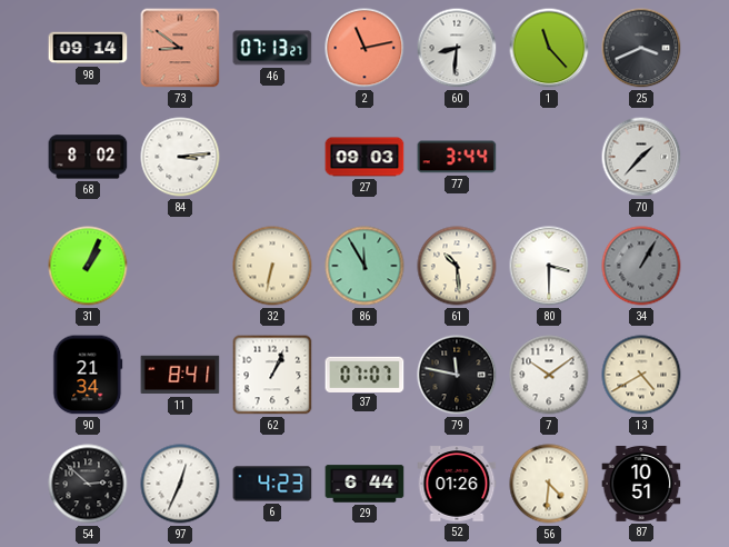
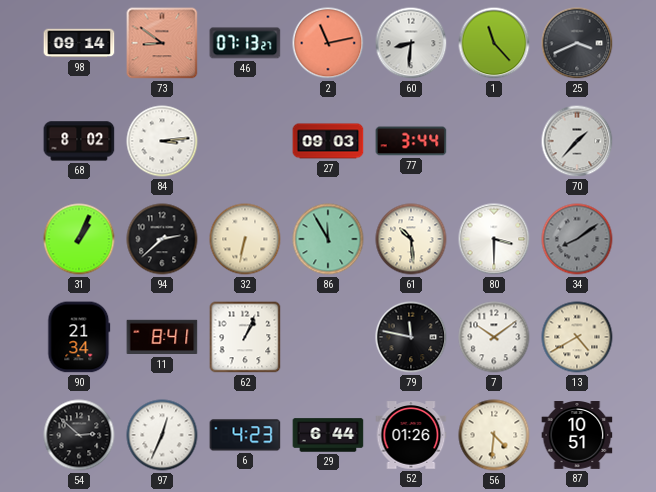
94: none -> 2:38 (162, 239)
34: 1:05 -> 8:09 (577, 239)
37: 07:07 -> none (364, 374)
